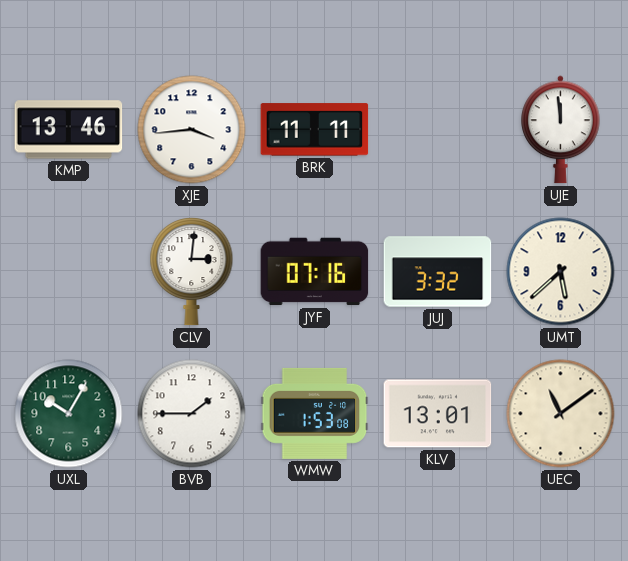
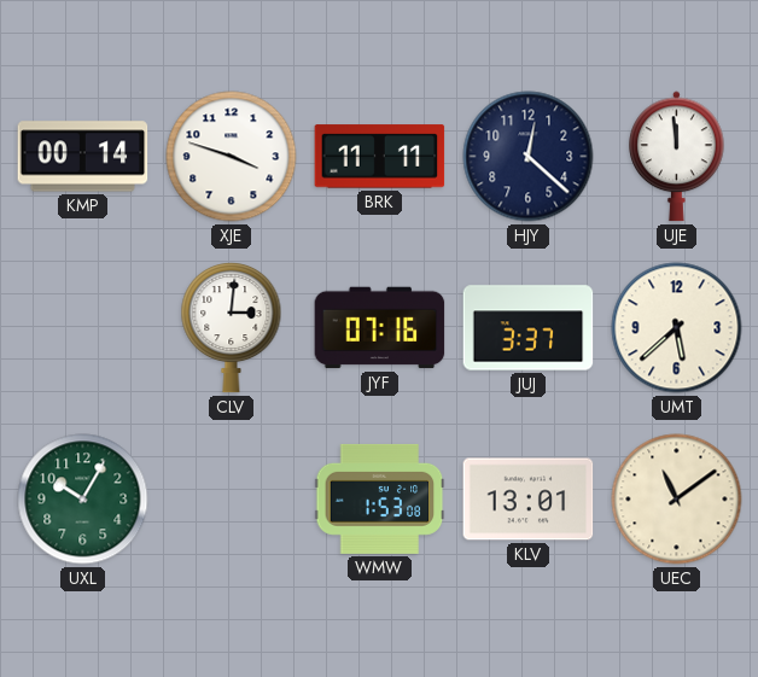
KMP: 13:46 -> 00:14 (83, 157)
XJE: 3:44 -> 3:48 (232, 157)
HJY: none -> 12:22 (529, 157)
JUJ: 3:32 -> 3:37 (529, 328)
BVB: 1:45 -> none (192, 414)
